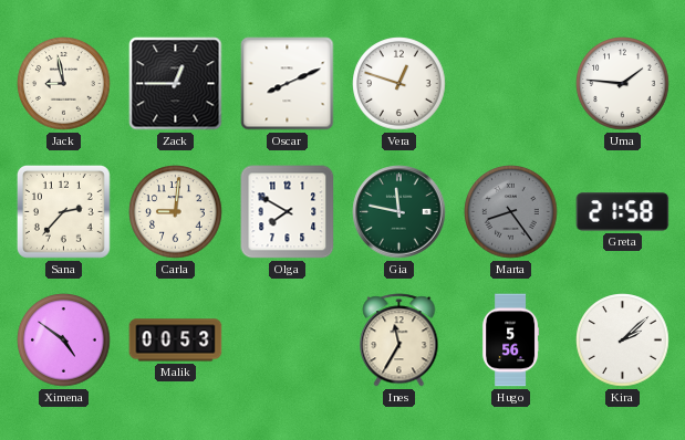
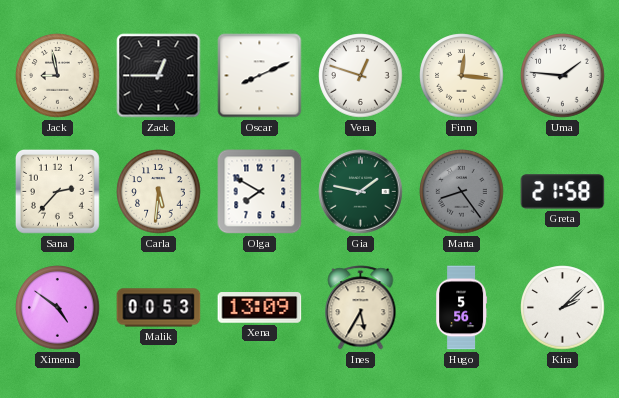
Finn: none -> 12:16 (462, 76)
Carla: 9:01 -> 5:31 (159, 192)
Gia: 11:47 -> 1:47 (361, 192)
Xena: none -> 13:09 (260, 308)
Ines: 11:35 -> 5:35 (361, 308)
